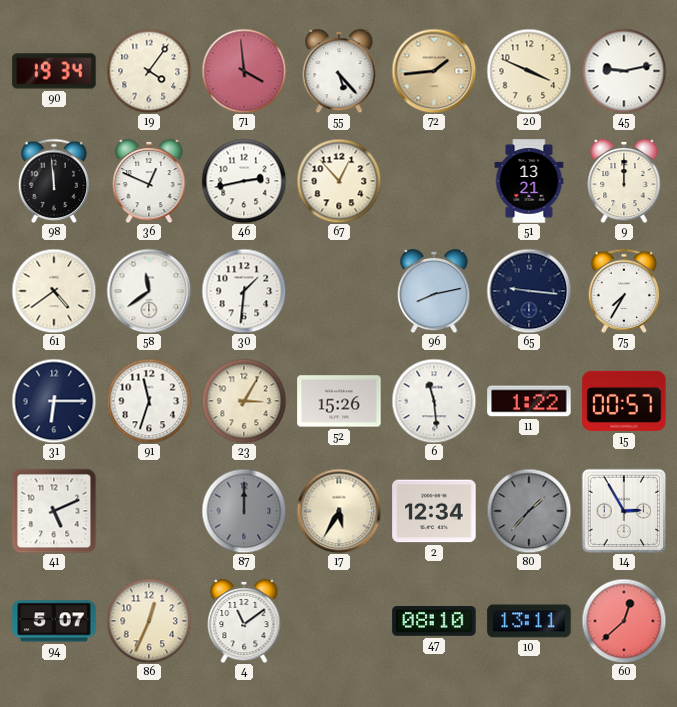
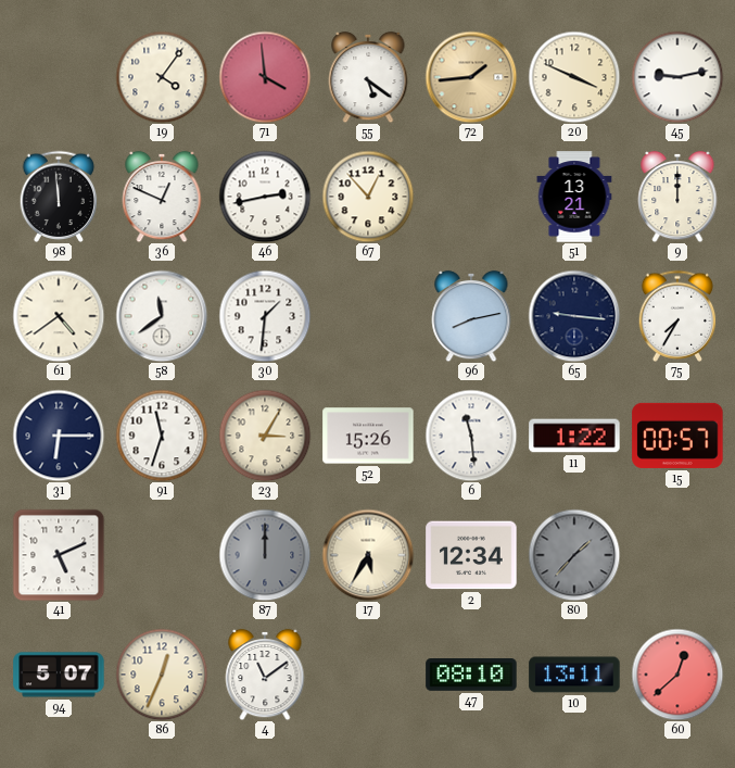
90: 19:34 -> none (54, 71)
55: 5:23 -> 5:21 (368, 77)
14: 2:55 -> none (624, 511)
